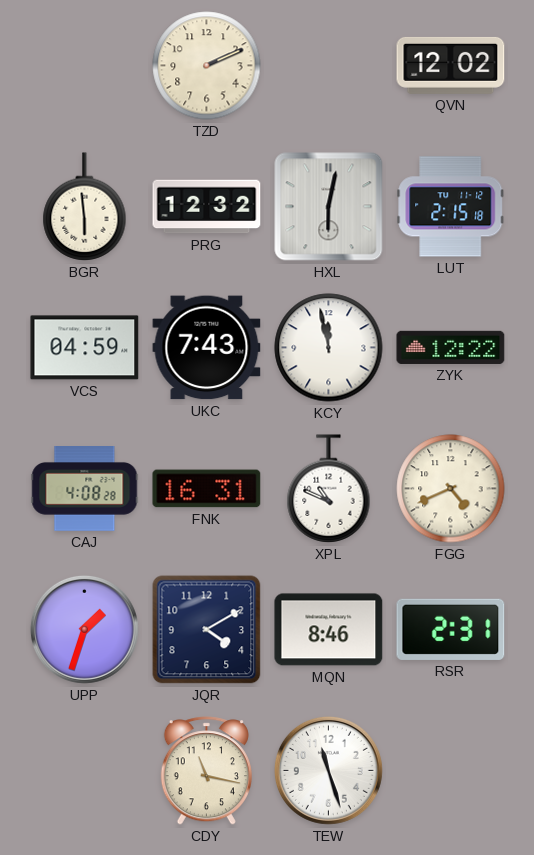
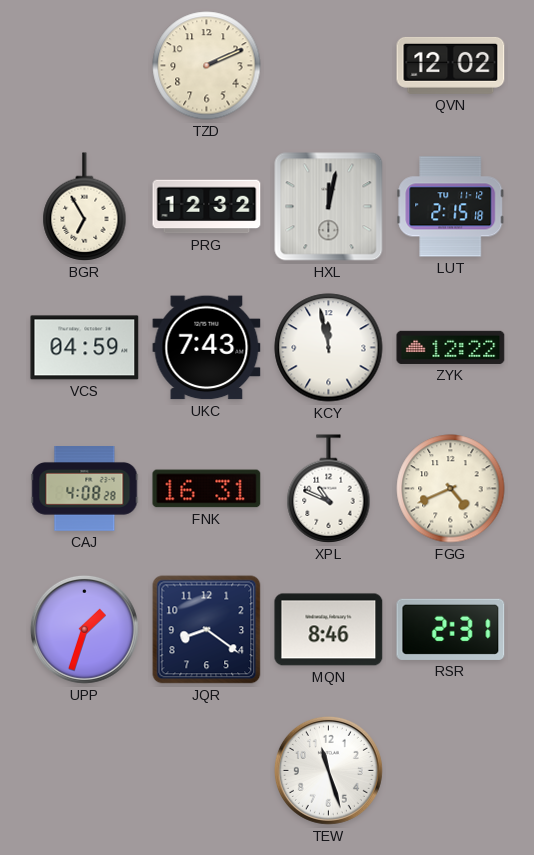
BGR: 5:59 -> 6:55 (85, 207)
HXL: 6:02 -> 12:02 (329, 207)
JQR: 4:10 -> 8:21 (207, 630)
CDY: 11:17 -> none (206, 771)
